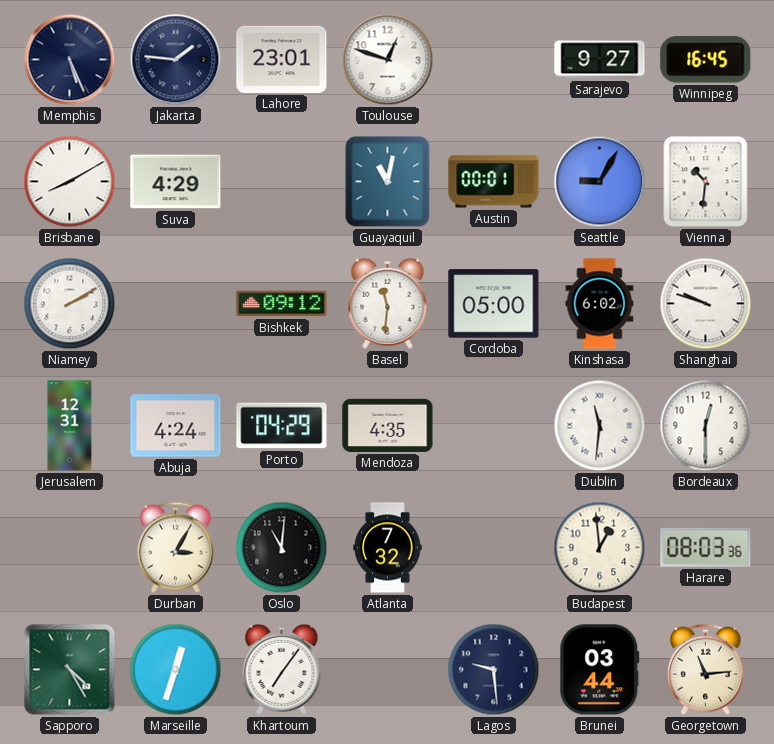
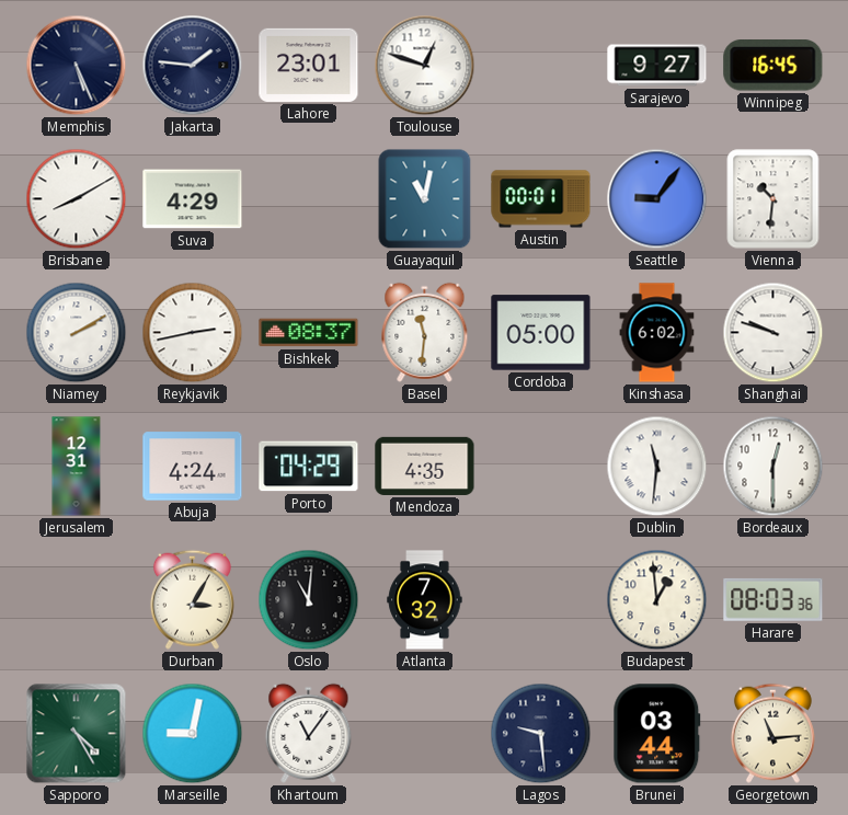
Seattle: 9:05 -> 9:06 (657, 199)
Reykjavik: none -> 2:43 (193, 333)
Bishkek: 09:12 -> 08:37 (309, 333)
Marseille: 12:33 -> 9:02 (193, 734)
Khartoum: 7:06 -> 11:06 (309, 733)
